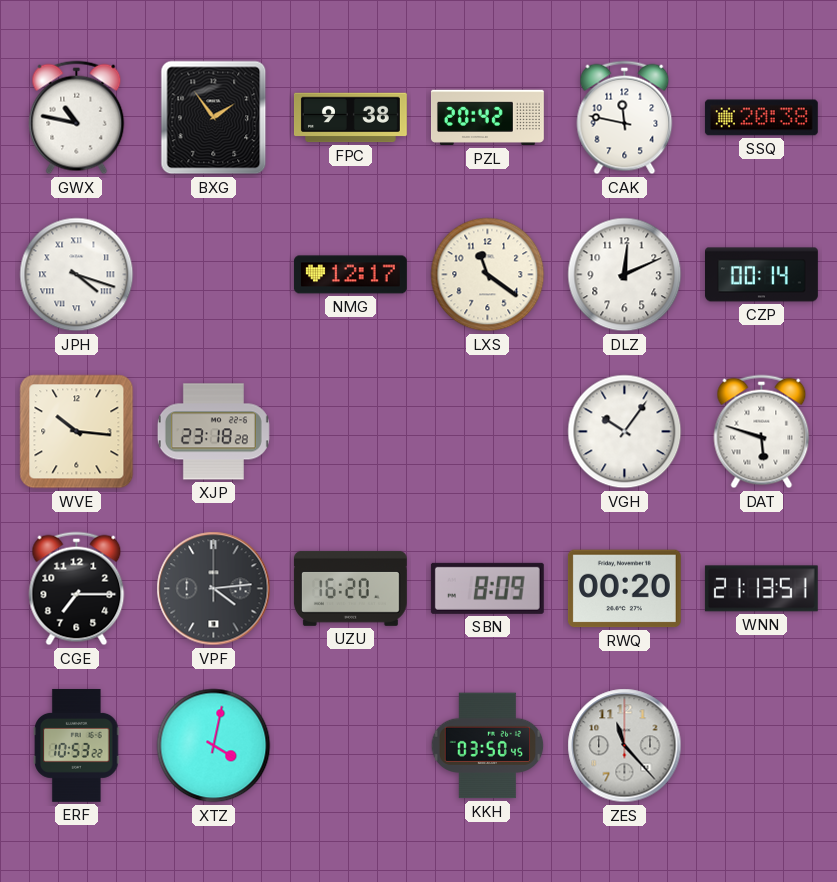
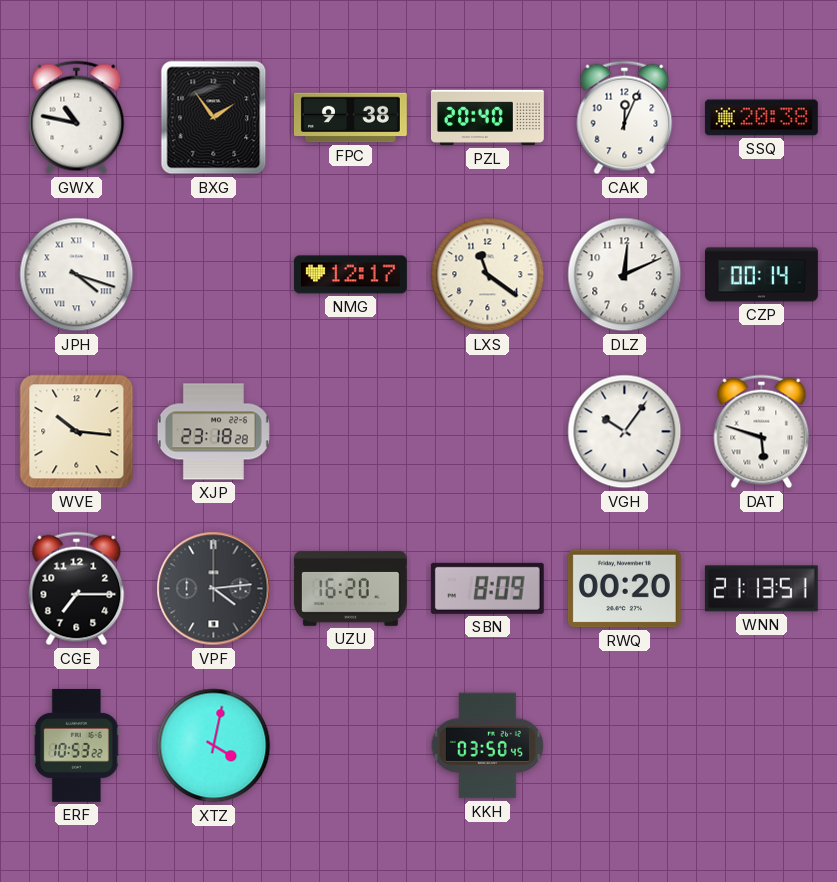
PZL: 20:42 -> 20:40 (487, 118)
CAK: 11:47 -> 12:04 (625, 118)
ZES: 11:23 -> none (625, 746)
